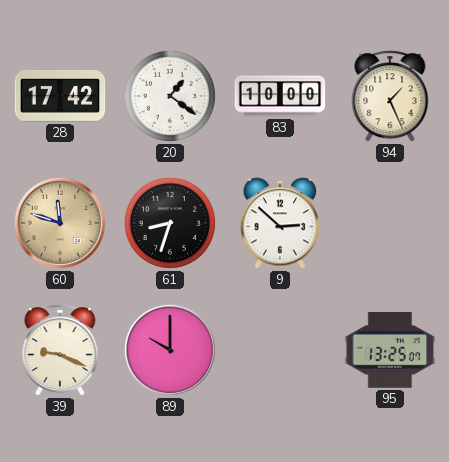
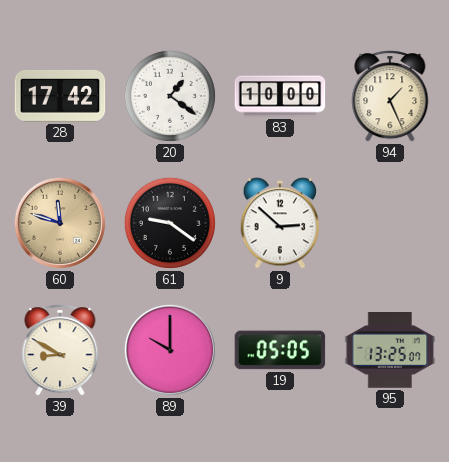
61: 8:33 -> 9:21 (170, 223)
39: 9:19 -> 8:50 (60, 350)
19: none -> 05:05 (280, 350)
